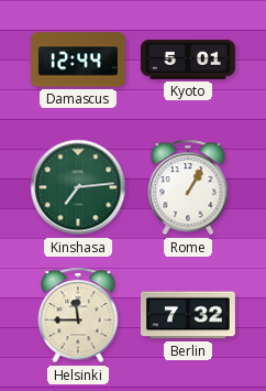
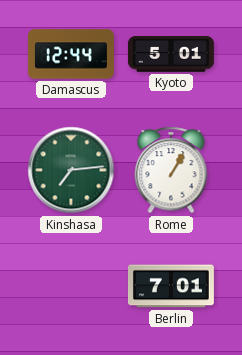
Helsinki: 11:45 -> none (78, 315)
Berlin: 7:32 -> 7:01 (171, 286)
